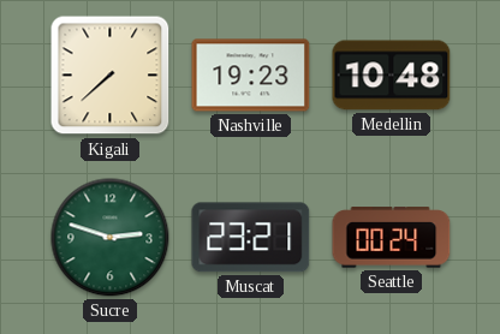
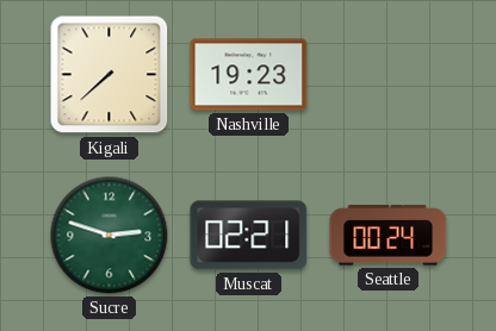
Medellin: 10:48 -> none (392, 76)
Muscat: 23:21 -> 02:21 (249, 236)
